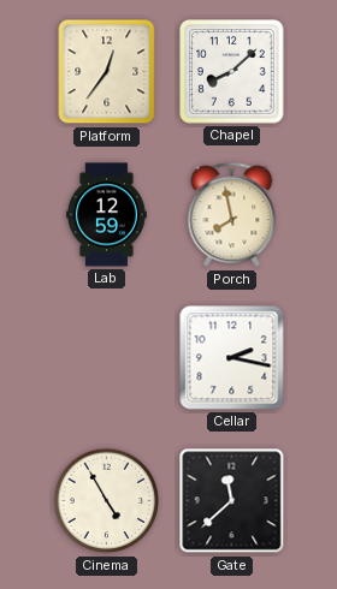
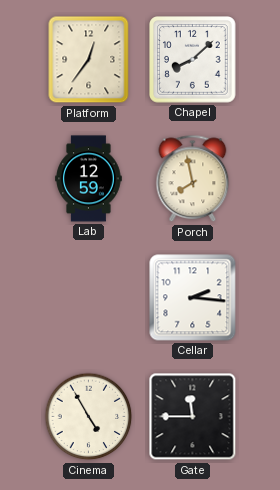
Cellar: 2:17 -> 2:16 (193, 298)
Gate: 11:38 -> 11:45 (193, 417)
